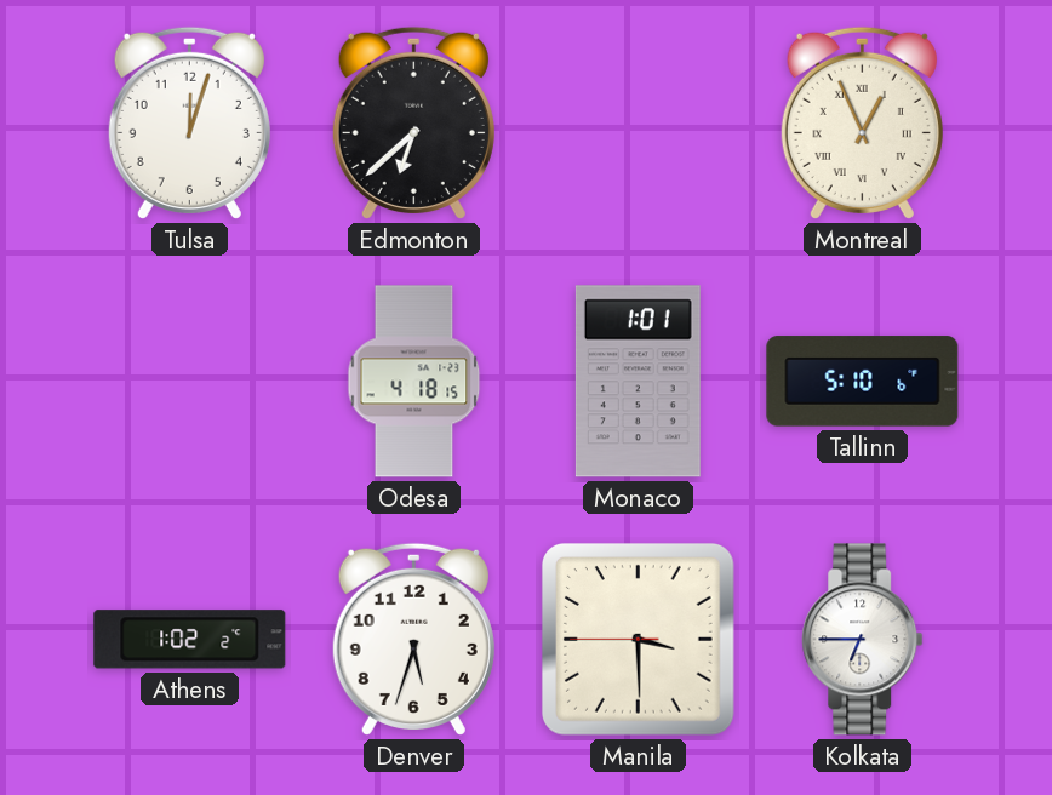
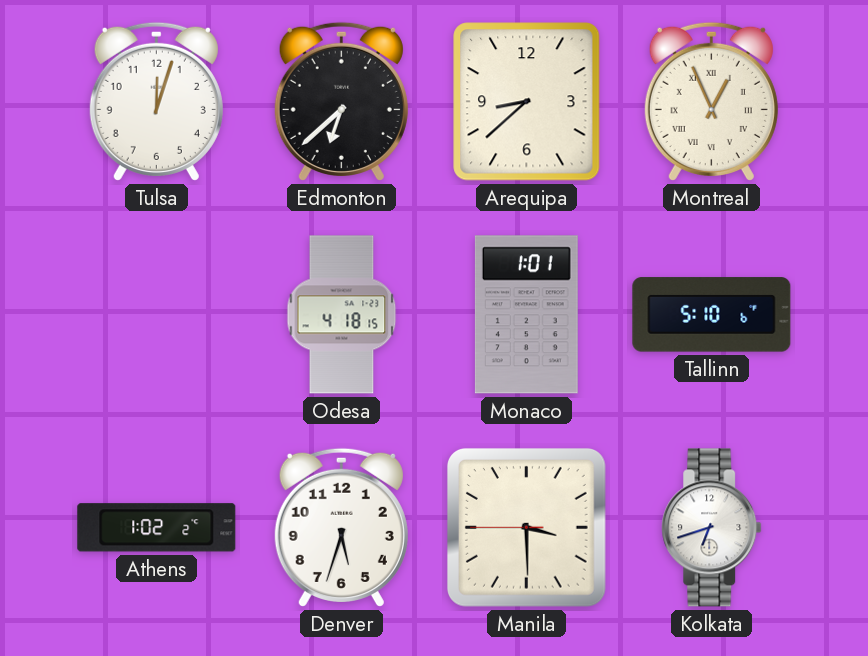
Arequipa: none -> 8:38 (527, 102)
Kolkata: 6:45 -> 6:42 (712, 528)
